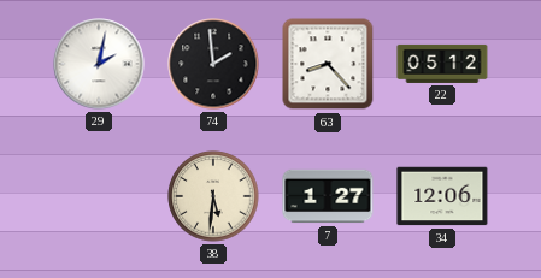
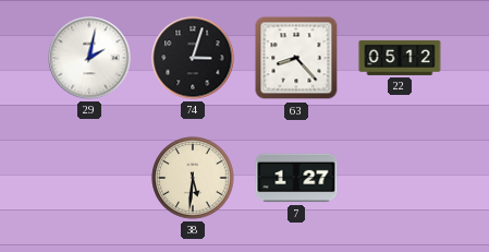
74: 1:59 -> 3:03 (193, 58)
34: 12:06 -> none (442, 196)
